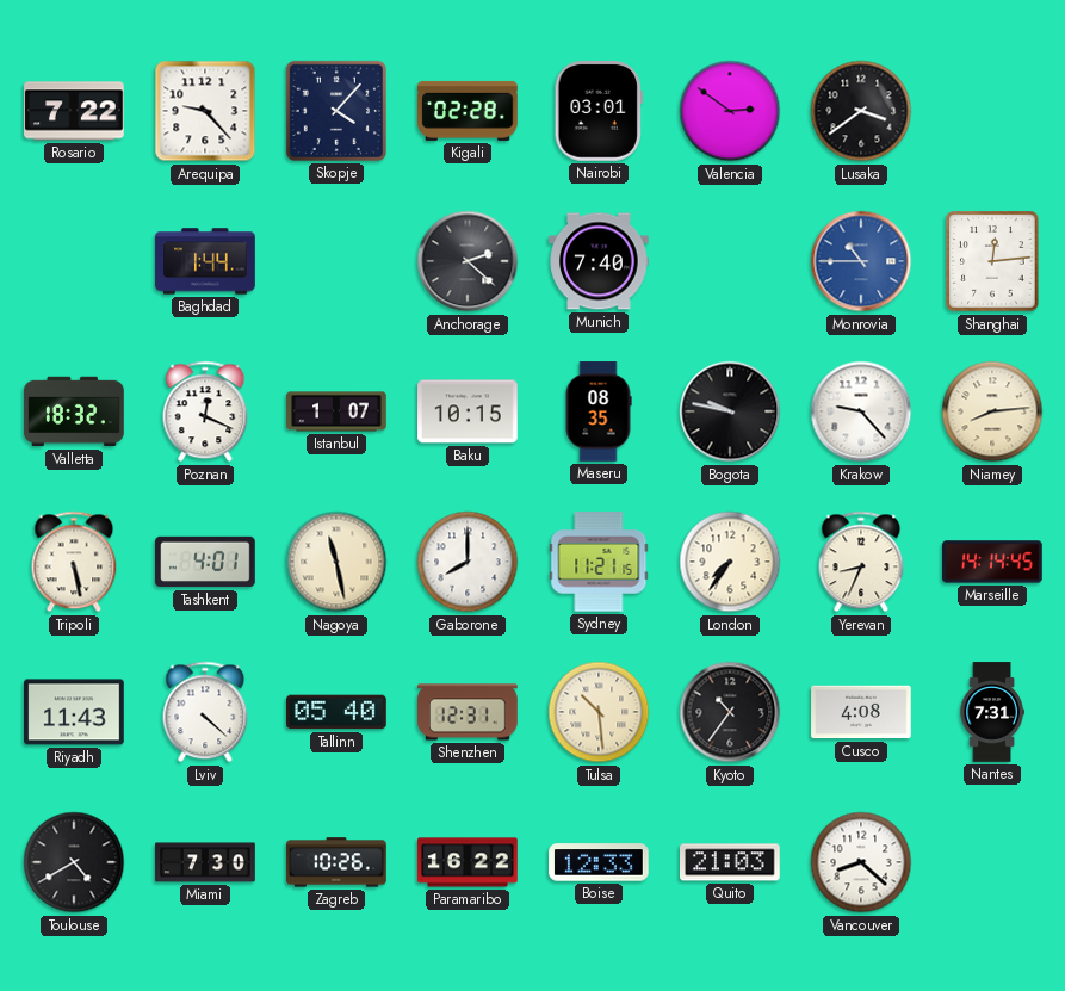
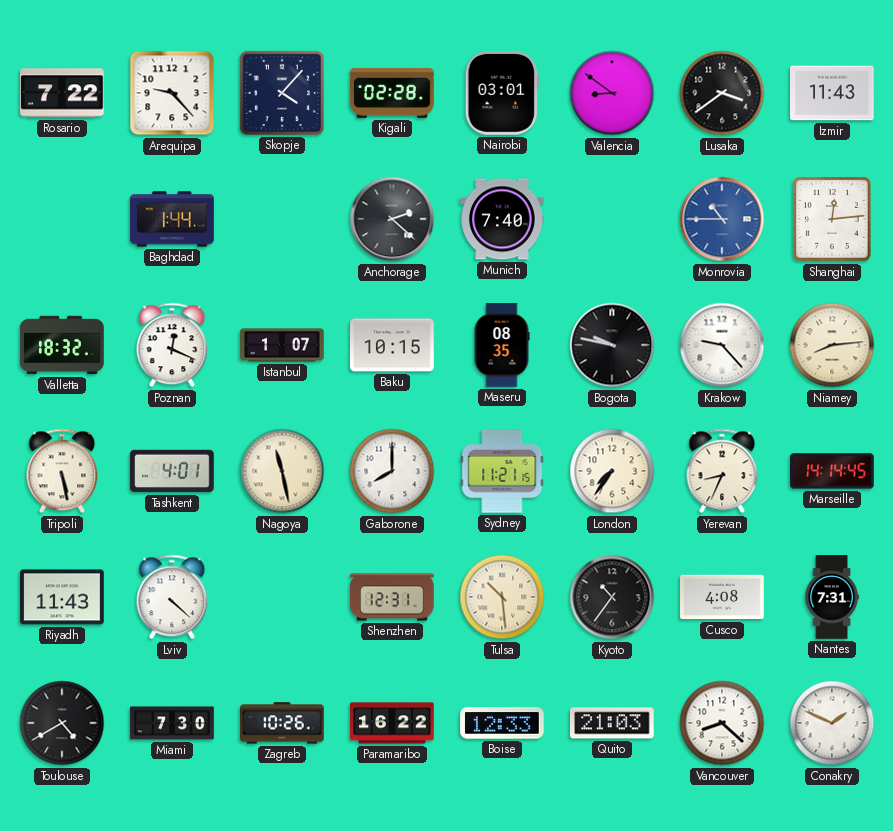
Valencia: 2:51 -> 8:51 (612, 93)
Izmir: none -> 11:43 (832, 93)
Tallinn: 05:40 -> none (336, 712)
Conakry: none -> 1:49 (832, 723)
